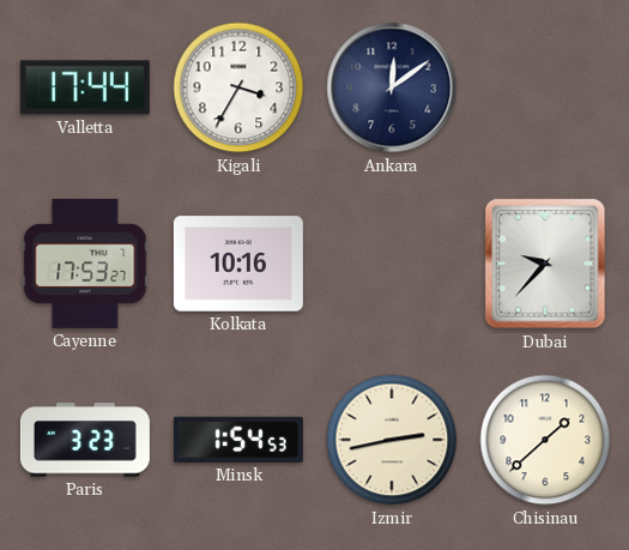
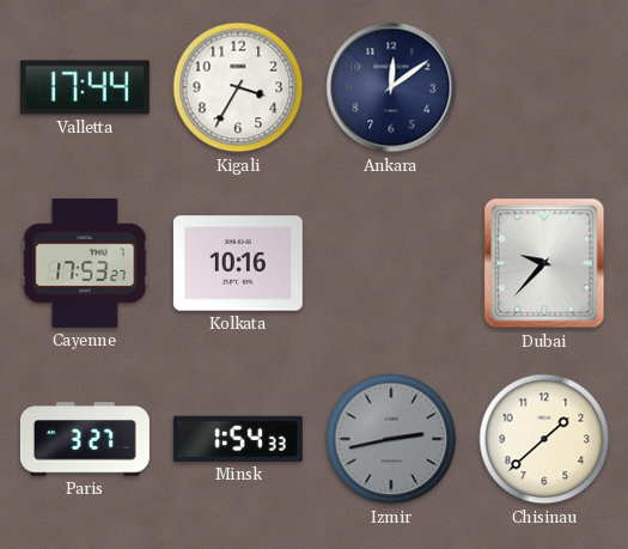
Paris: 3:23 -> 3:27 (85, 439)
Minsk: 1:54:53 -> 1:54:33 (238, 439)
Izmir dial: cream -> grey (391, 439)
